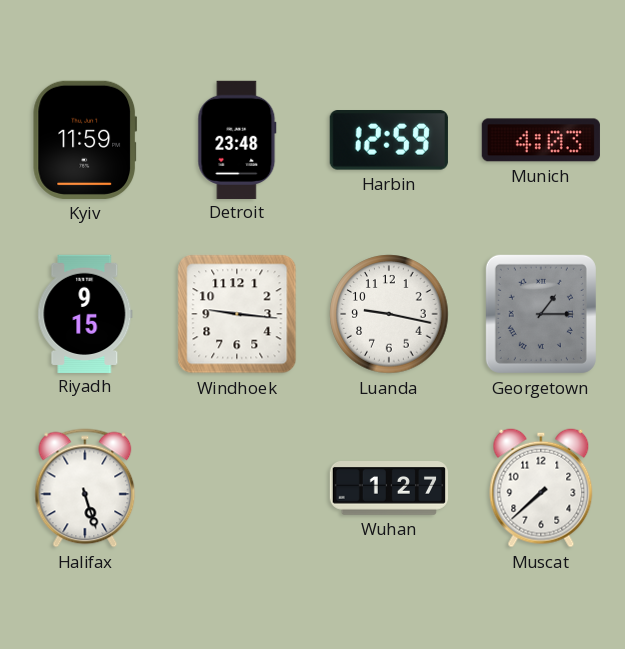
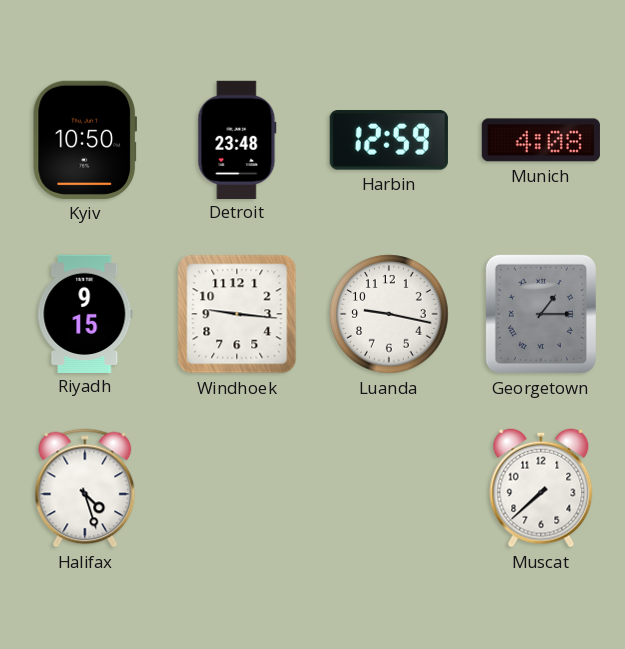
Kyiv: 11:59 -> 10:50 (84, 140)
Munich: 4:03 -> 4:08 (541, 140)
Halifax: 5:27 -> 4:27 (85, 488)
Wuhan: 1:27 -> none (388, 489)
